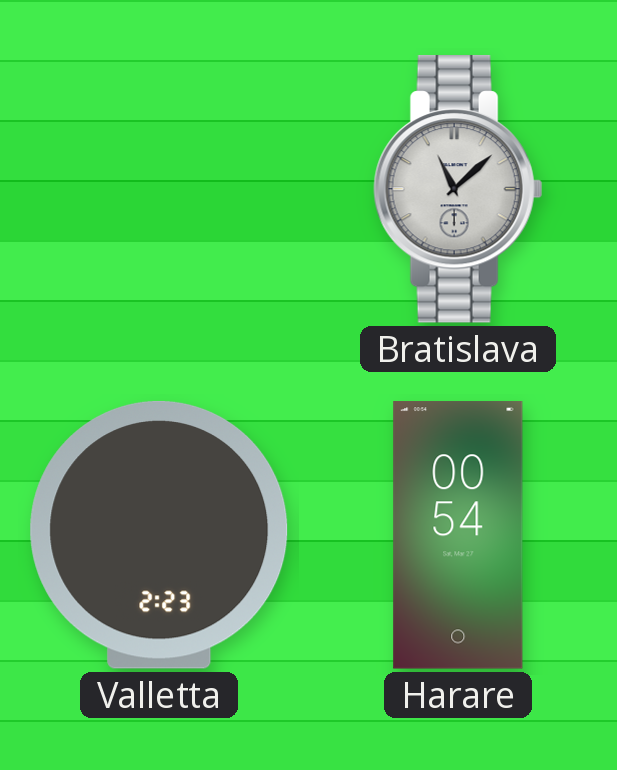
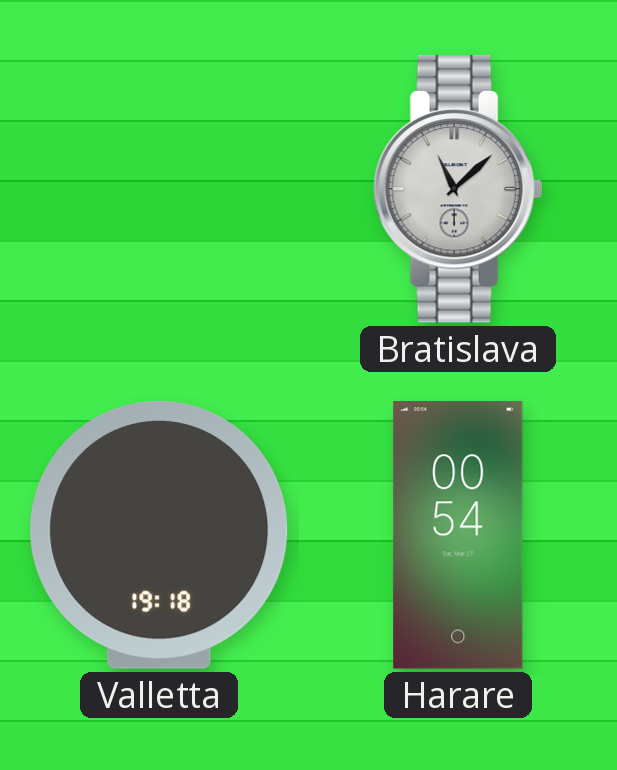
Valletta: 2:23 -> 19:18 (159, 535)
